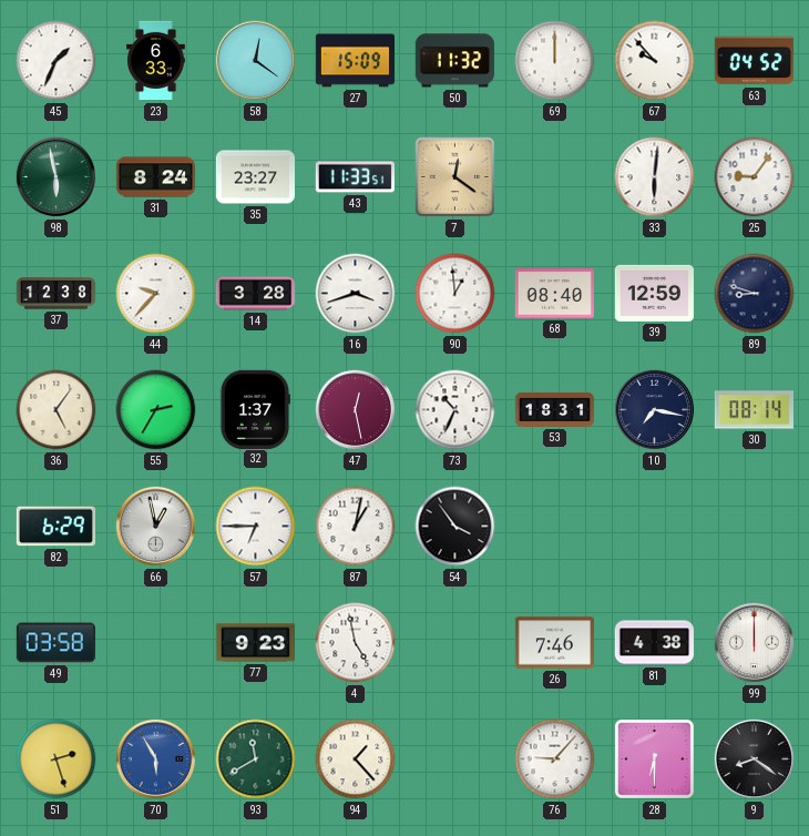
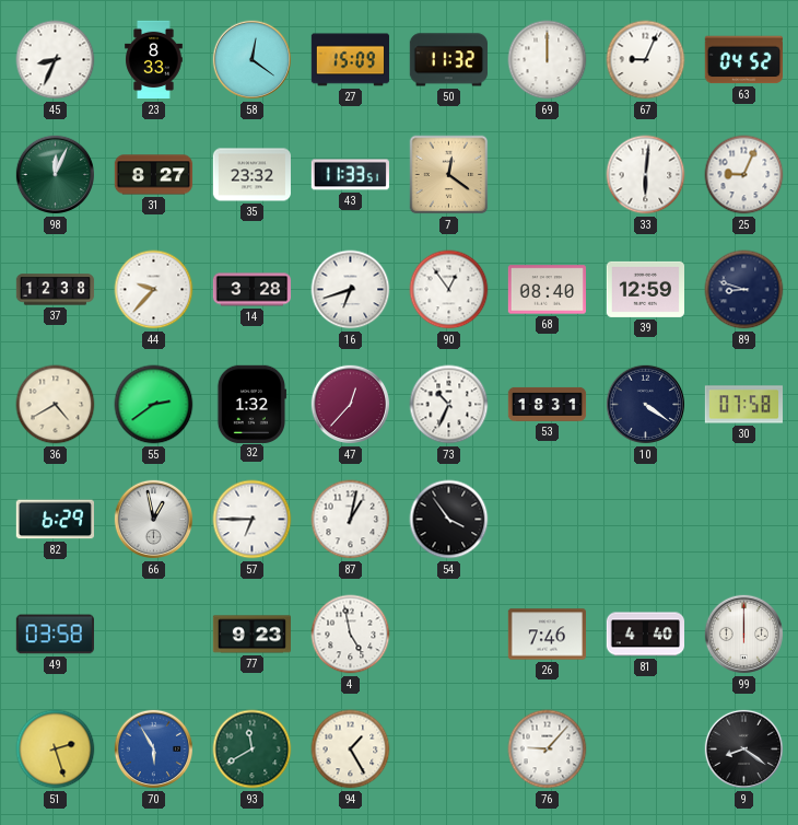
45: 1:34 -> 8:34 (56, 60)
23: 6:33 -> 8:33 (154, 60)
67: 9:53 -> 9:04 (646, 60)
98: 5:58 -> 12:04 (56, 175)
31: 8:24 -> 8:27 (154, 175)
35: 23:27 -> 23:32 (251, 175)
25: 9:06 -> 9:04 (744, 175)
16: 3:42 -> 6:42 (351, 290)
90: 12:59 -> 12:54 (449, 290)
36: 5:06 -> 4:40 (56, 405)
55: 2:35 -> 2:39 (154, 405)
32: 1:37 -> 1:32 (250, 404)
47: 12:28 -> 12:37 (351, 405)
10: 7:17 -> 4:21 (646, 405)
30: 08:14 -> 07:58 (743, 405)
81: 4:38 -> 4:40 (645, 635)
94: 1:23 -> 1:25 (351, 750)
28: 6:30 -> none (654, 758)
